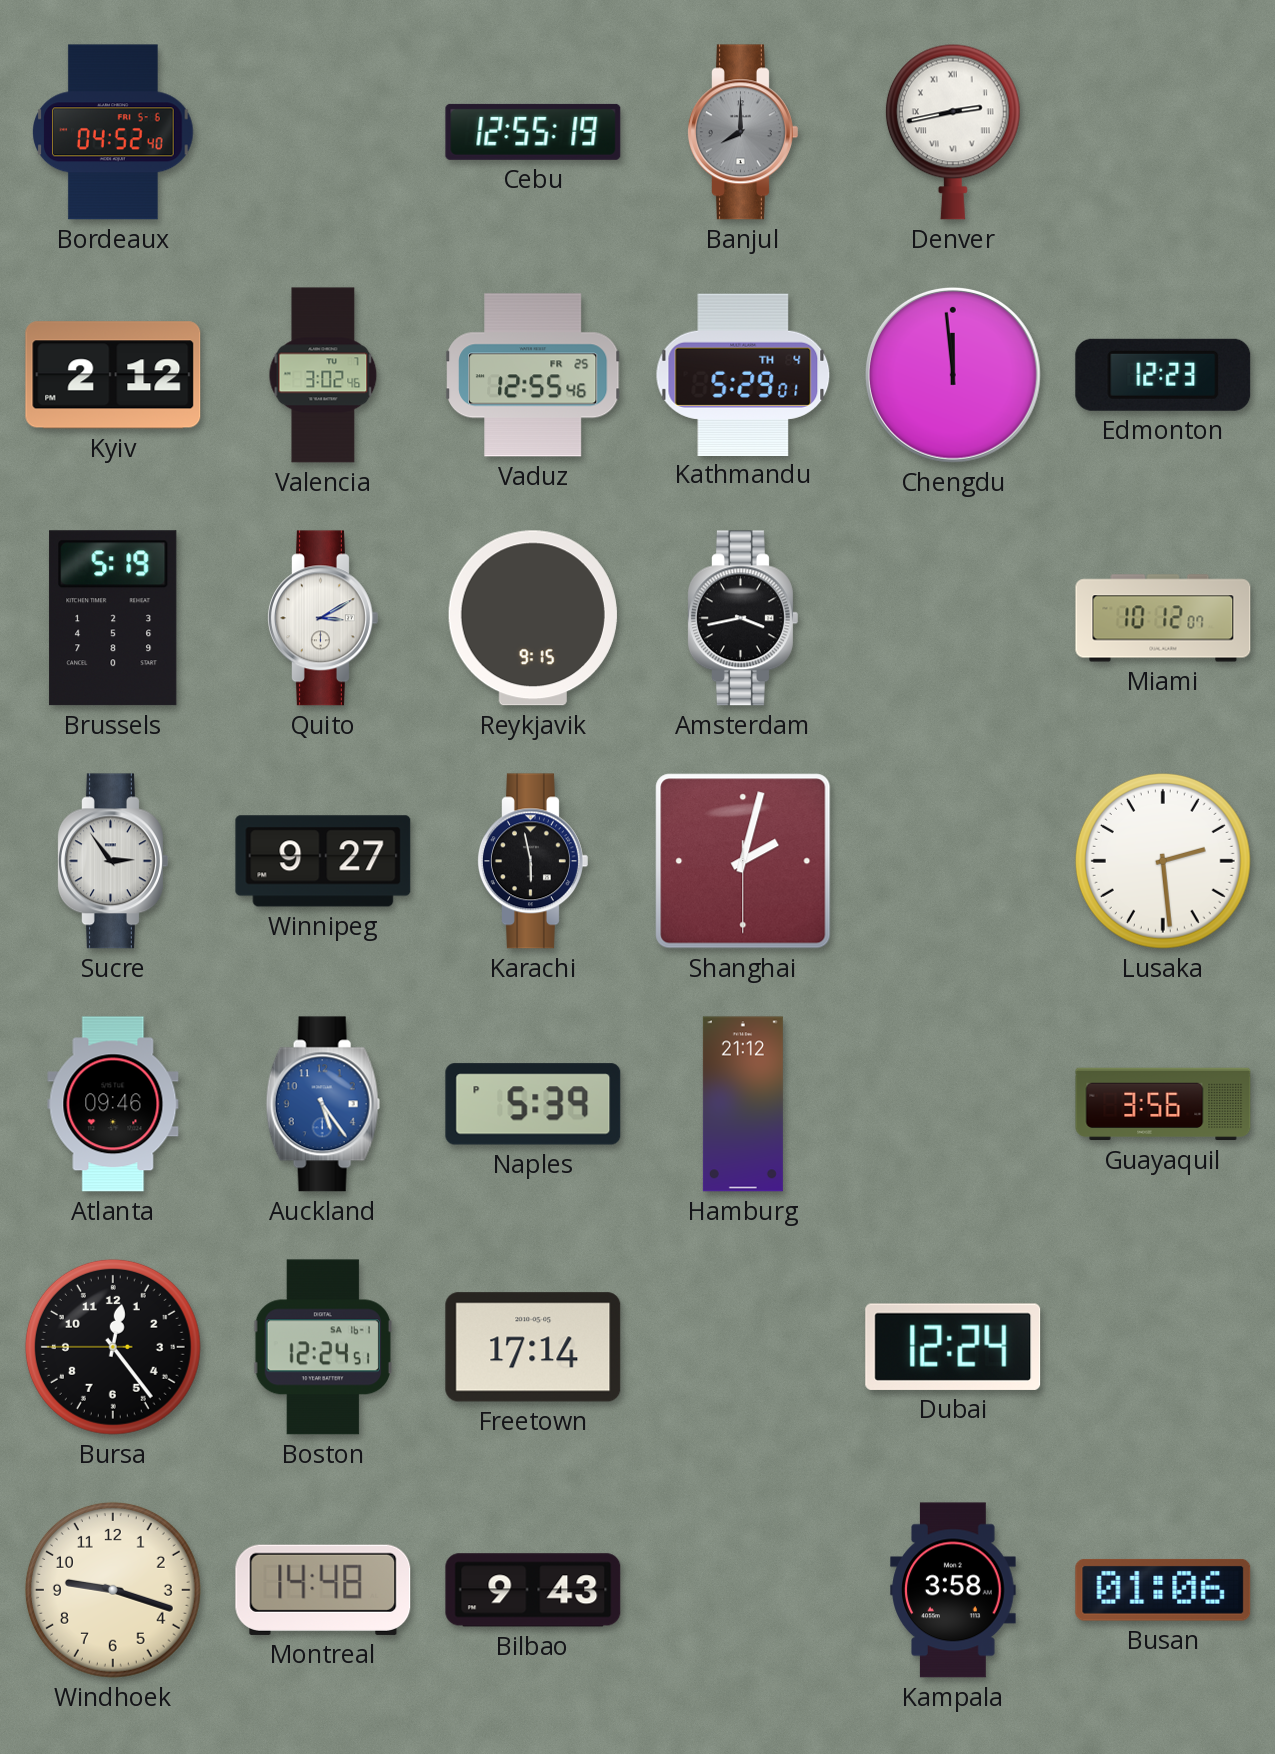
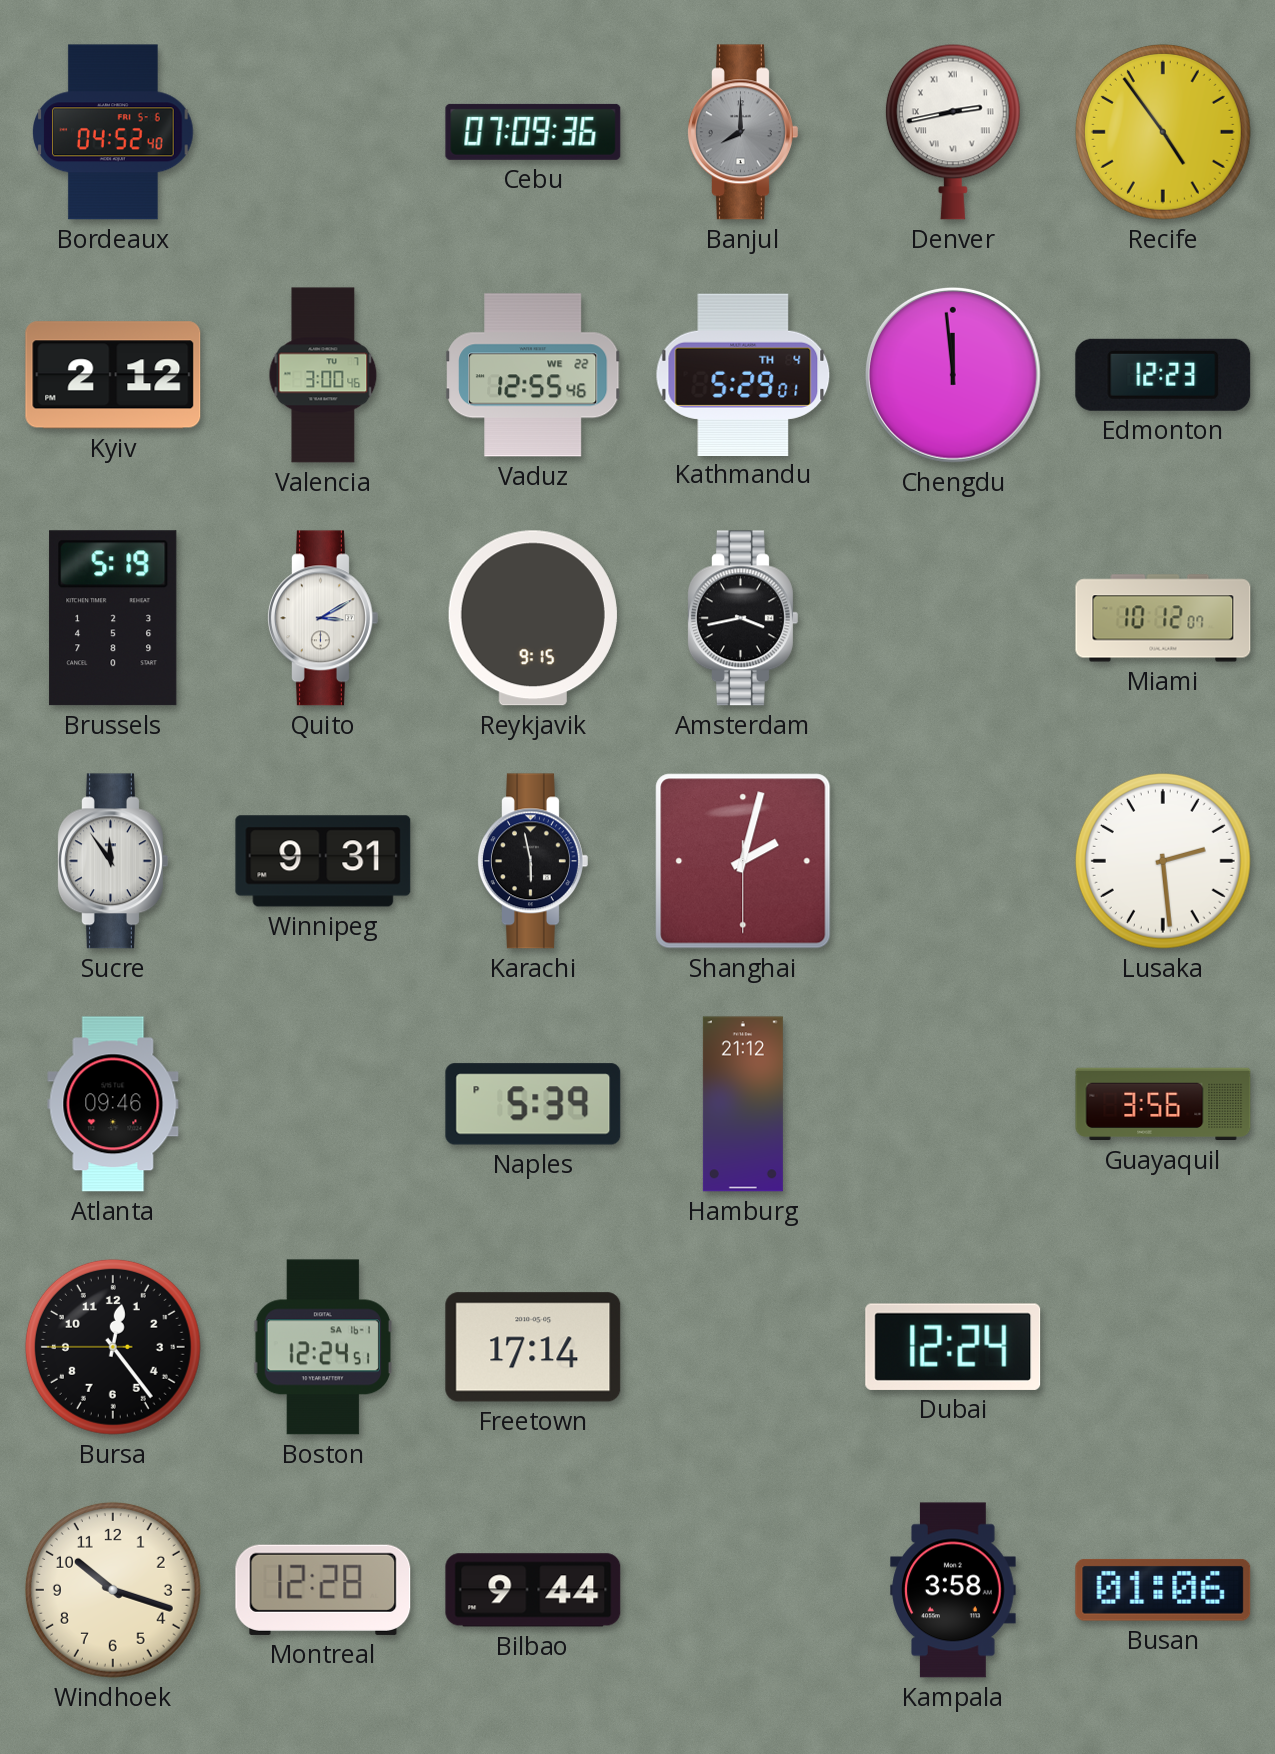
Cebu: 12:55 -> 07:09 (533, 132)
Recife: none -> 4:54 (1163, 132)
Valencia: 3:02 -> 3:00 (323, 375)
Vaduz date: FR 25 -> WE 22 (534, 375)
Sucre: 2:54 -> 11:54 (112, 861)
Winnipeg: 9:27 -> 9:31 (323, 861)
Auckland: 5:24 -> none (323, 1104)
Windhoek: 9:18 -> 10:18 (113, 1590)
Montreal: 14:48 -> 12:28 (323, 1590)
Bilbao: 9:43 -> 9:44 (533, 1590)
